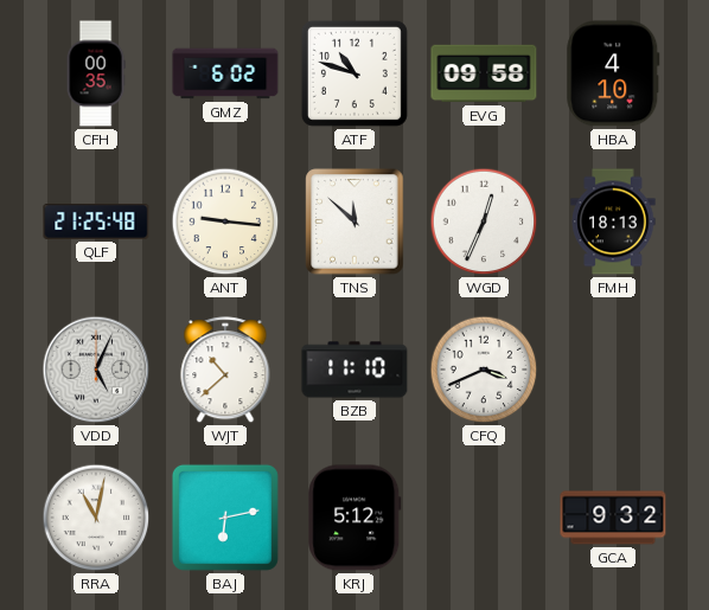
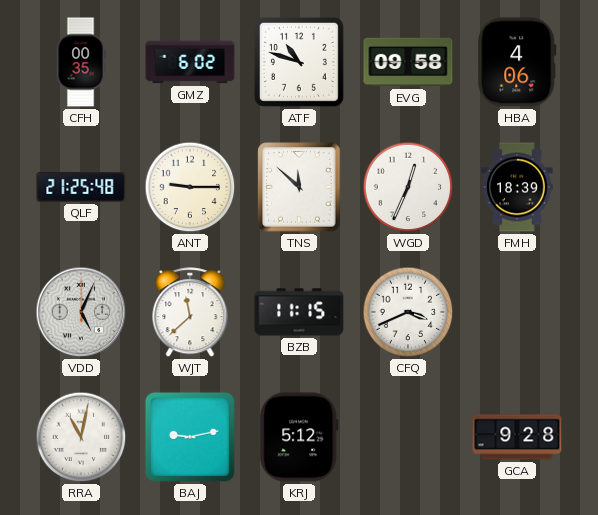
HBA: 4:10 -> 4:06 (517, 62)
ANT: 9:16 -> 9:15 (190, 187)
FMH: 18:13 -> 18:39 (517, 187)
WJT: 10:38 -> 11:38 (190, 313)
BZB: 11:10 -> 11:15 (299, 312)
BAJ: 6:13 -> 9:13 (190, 437)
GCA: 9:32 -> 9:28 (517, 437)
